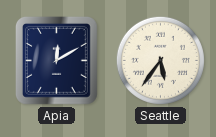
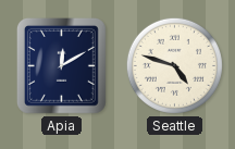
Seattle: 5:36 -> 4:48 (174, 65)
